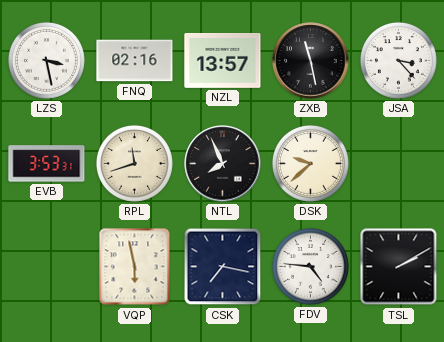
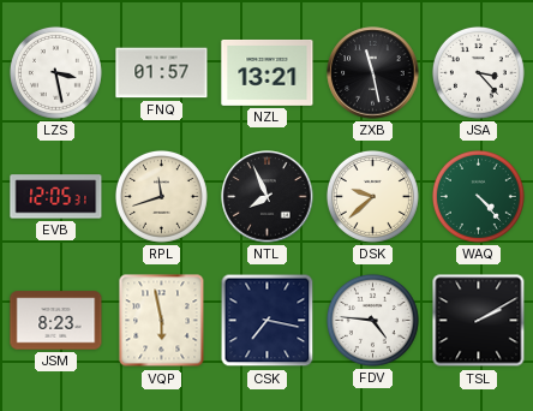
FNQ: 02:16 -> 01:57 (162, 73)
NZL: 13:57 -> 13:21 (268, 72)
EVB: 3:53 -> 12:05 (56, 197)
WAQ: none -> 4:23 (478, 196)
JSM: none -> 8:23 (56, 321)
